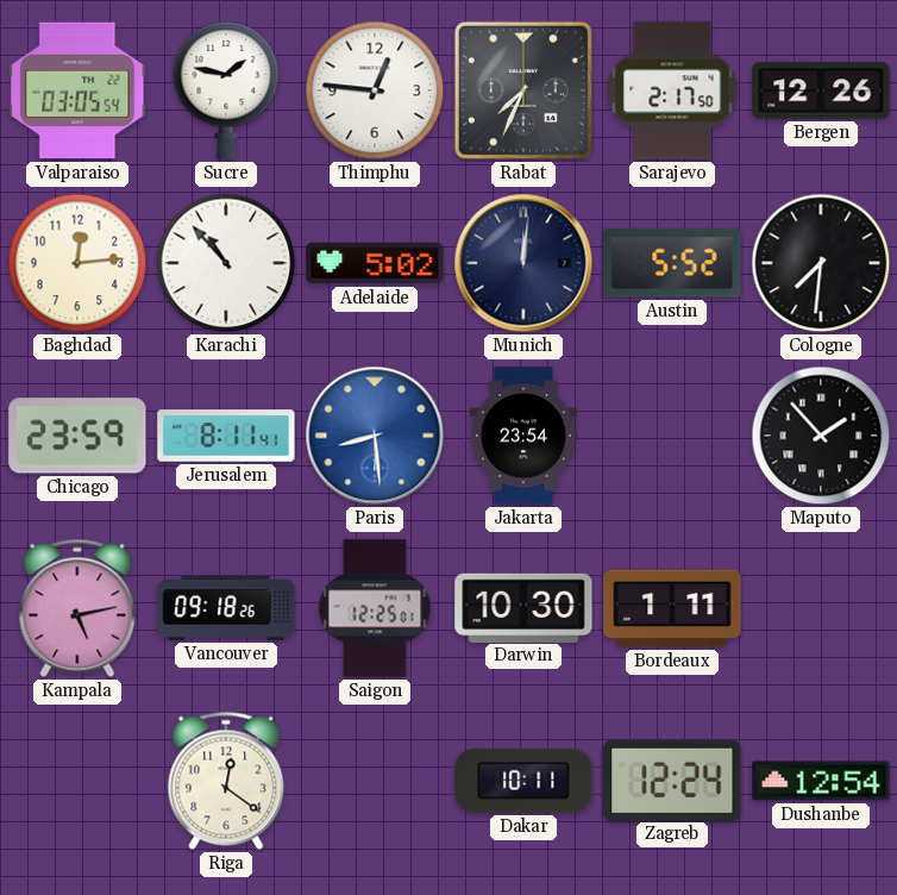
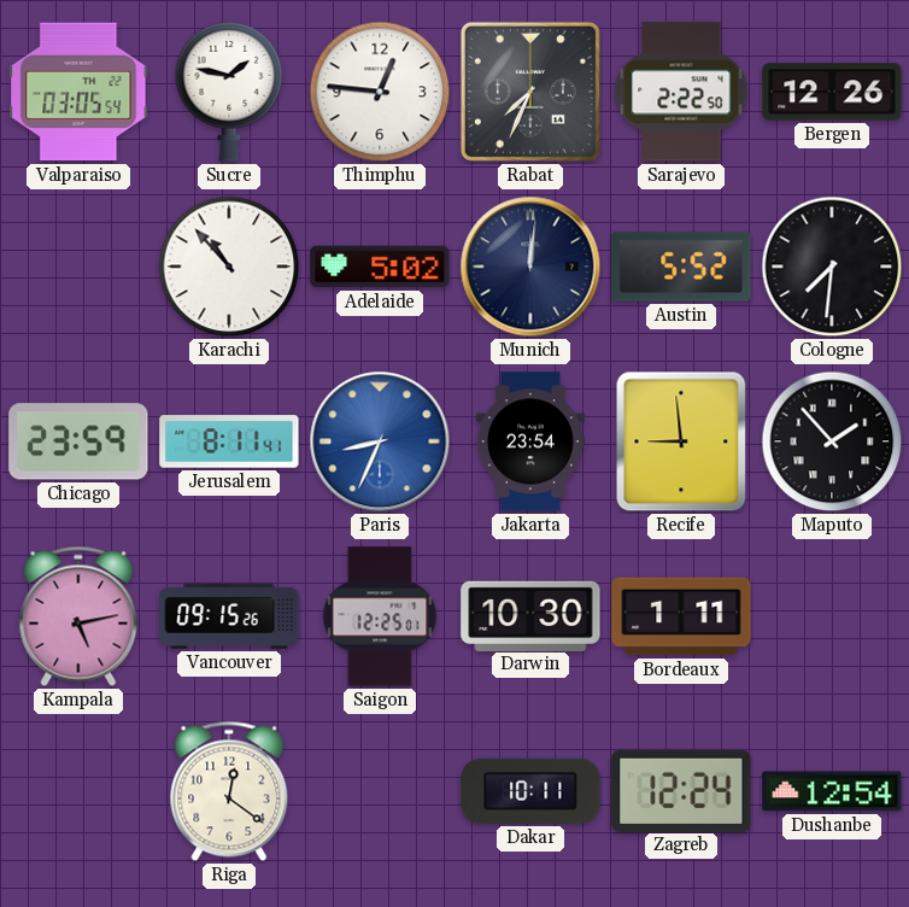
Sarajevo: 2:17 -> 2:22 (681, 92)
Baghdad: 12:14 -> none (77, 263)
Paris: 8:29 -> 8:34 (380, 441)
Recife: none -> 8:59 (681, 441)
Vancouver: 09:18 -> 09:15 (229, 616)
